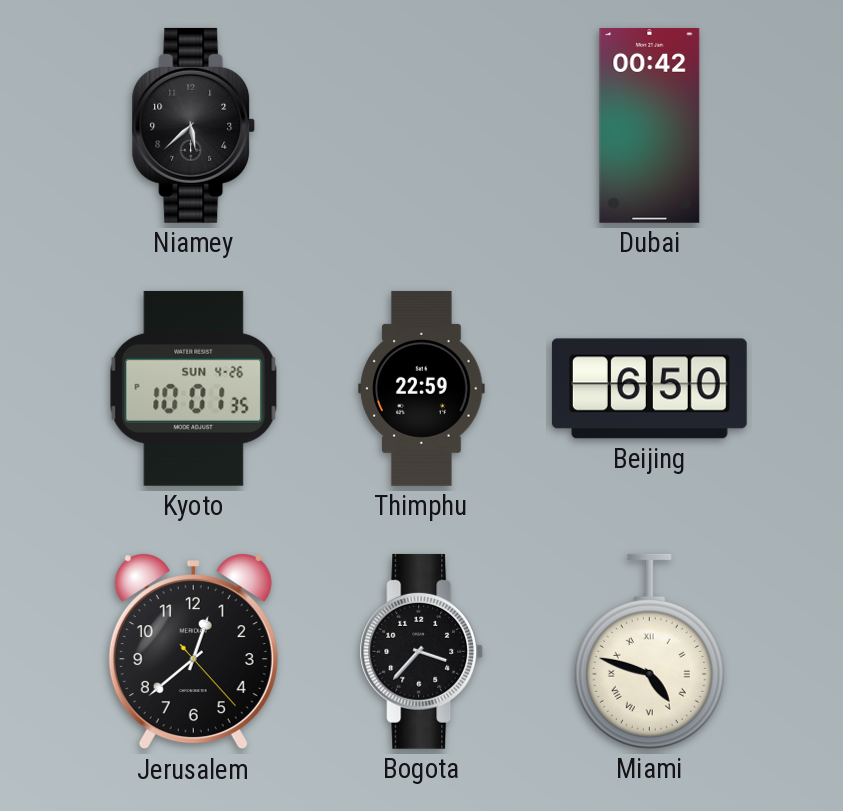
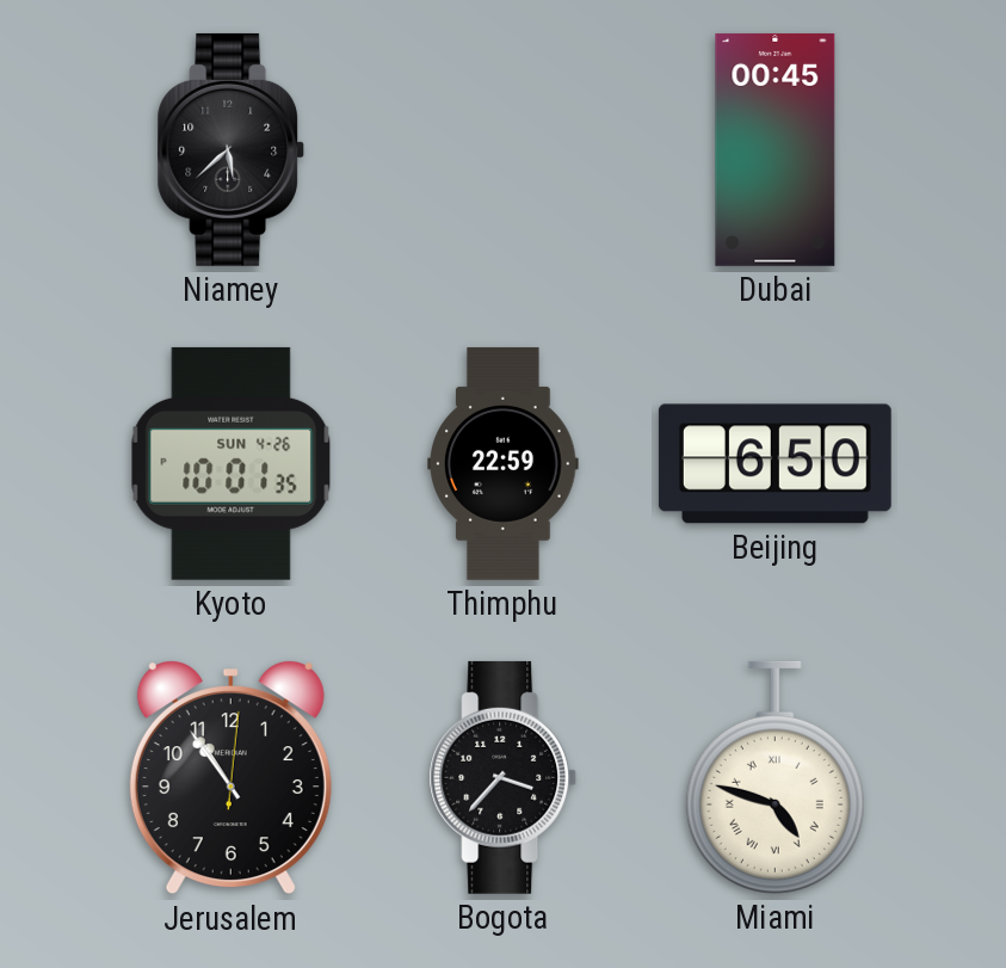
Dubai: 00:42 -> 00:45 (776, 149)
Jerusalem: 12:38 -> 10:54 (230, 778)
